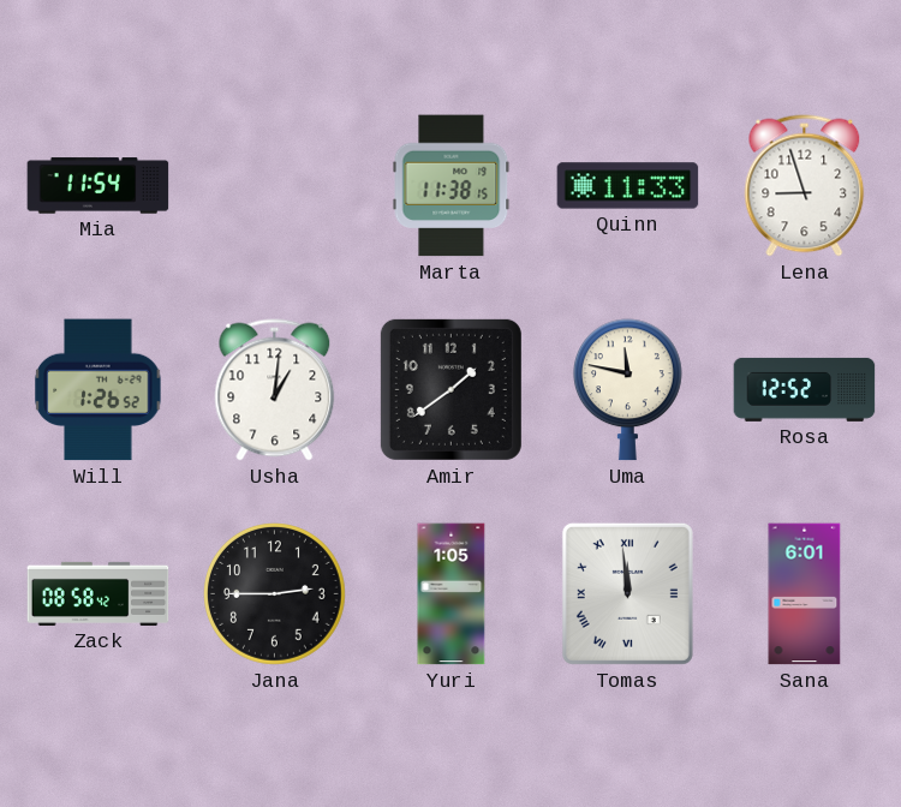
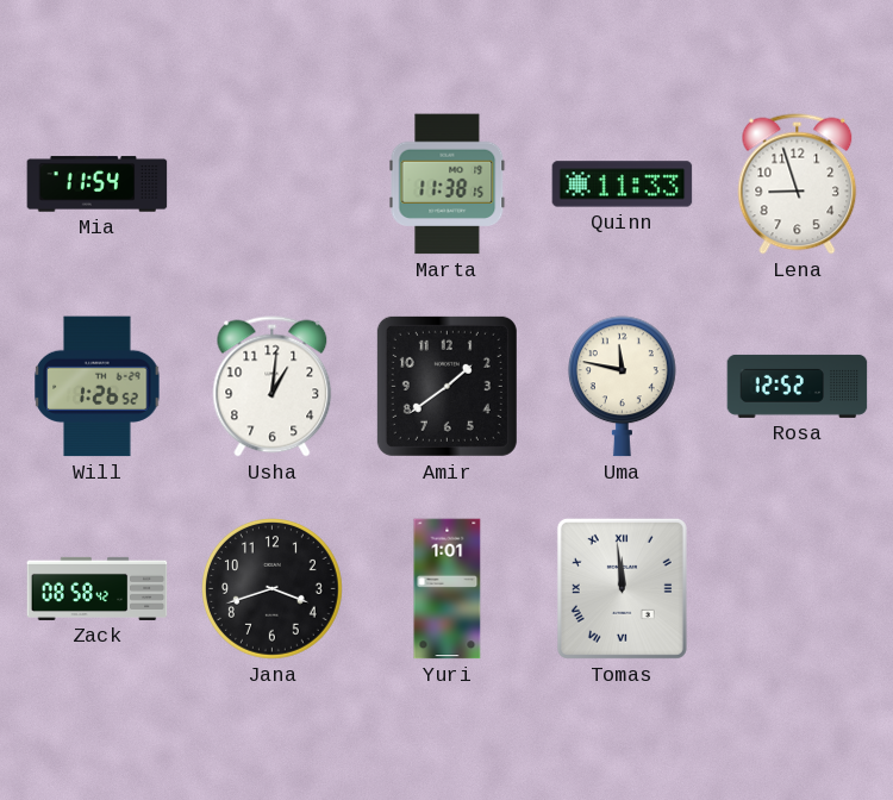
Jana: 2:45 -> 3:42 (273, 589)
Yuri: 1:05 -> 1:01 (448, 589)
Sana: 6:01 -> none (805, 594)
